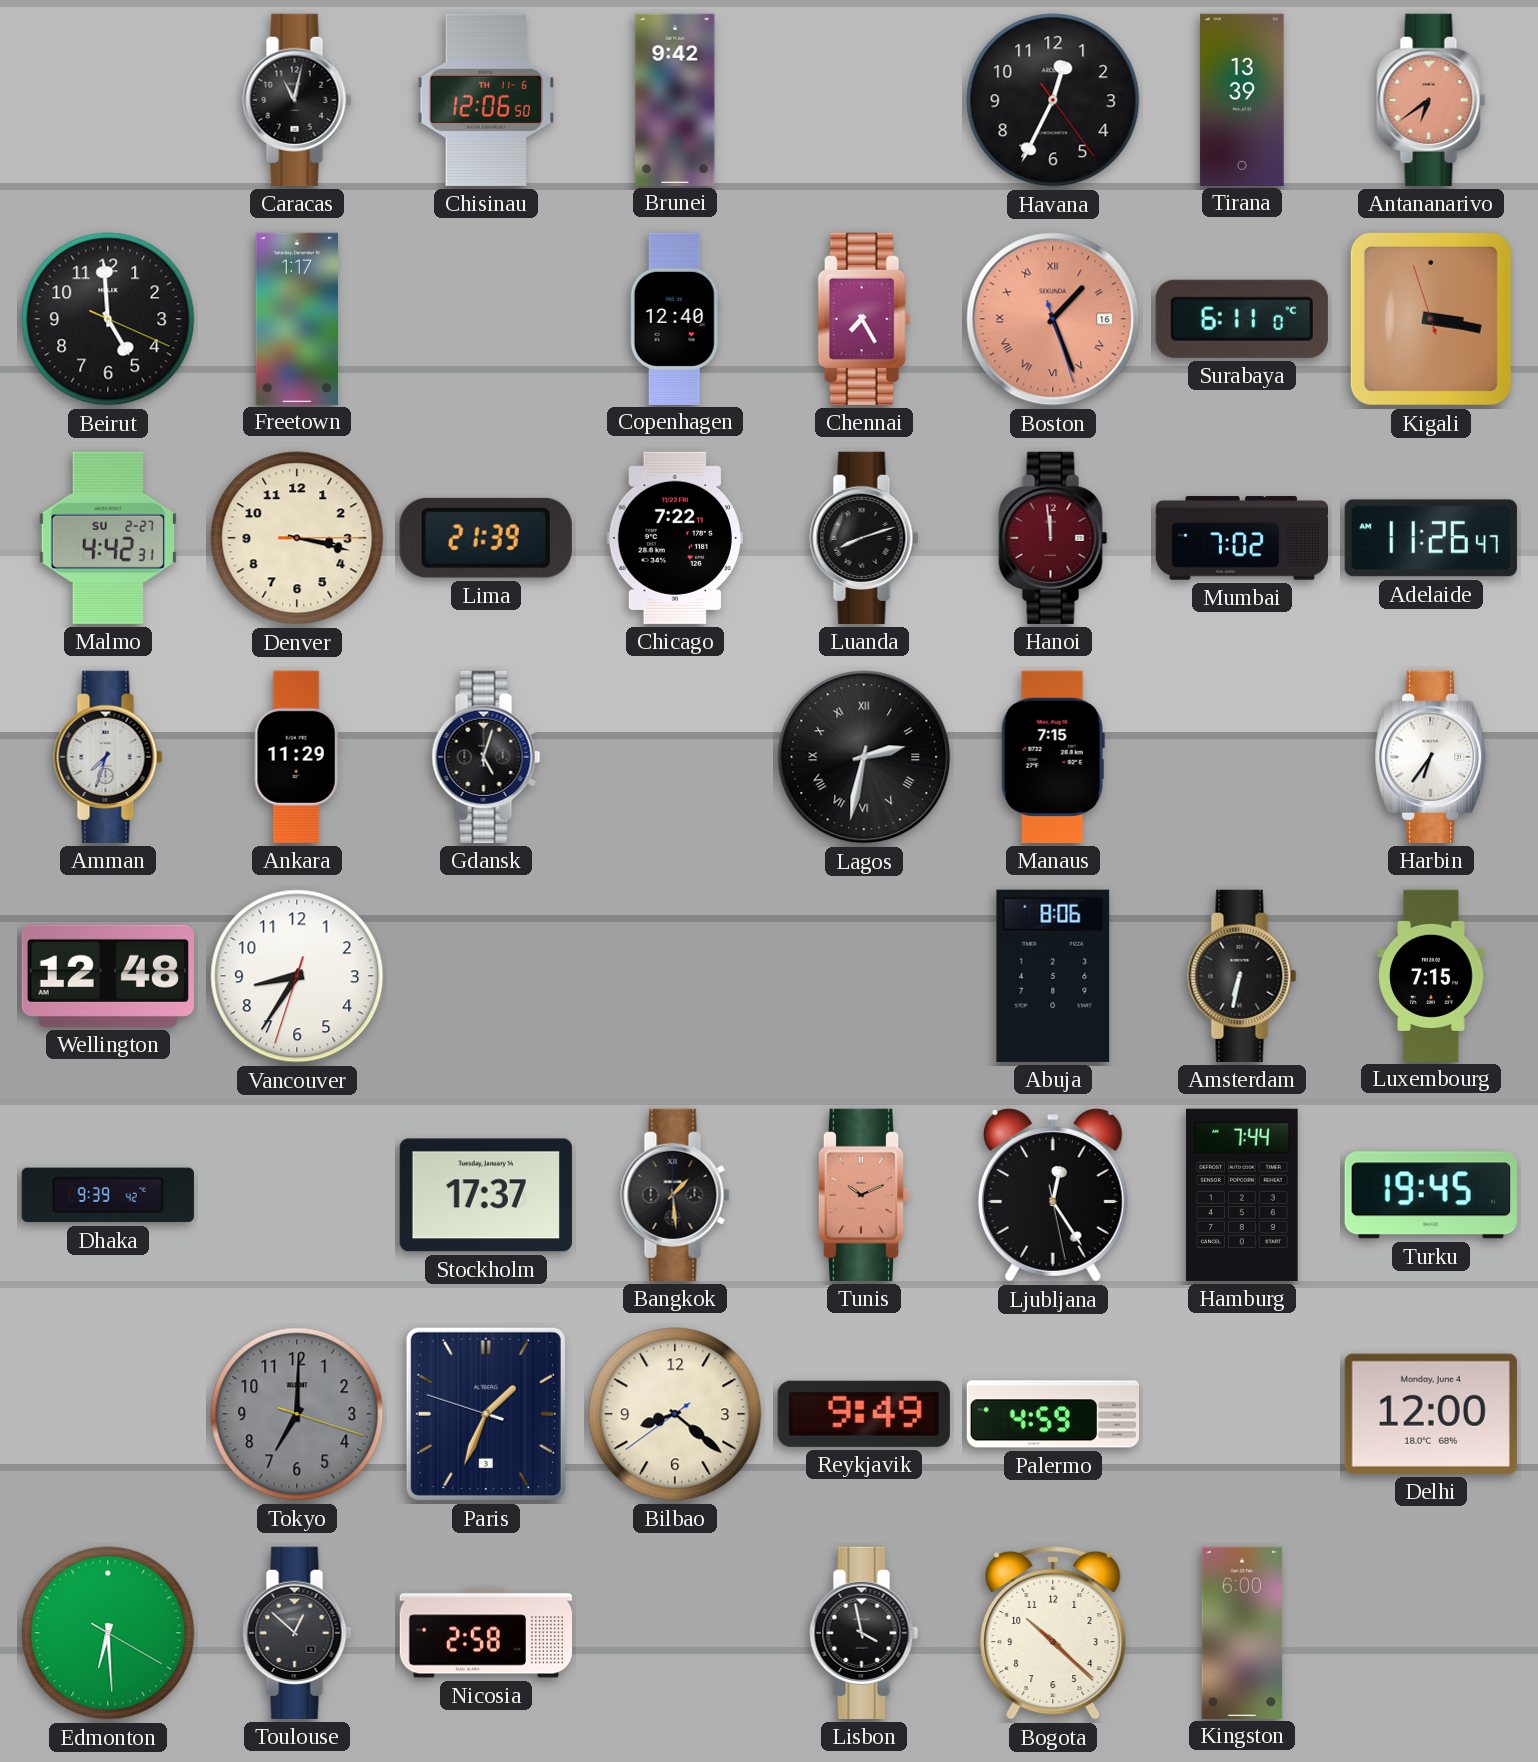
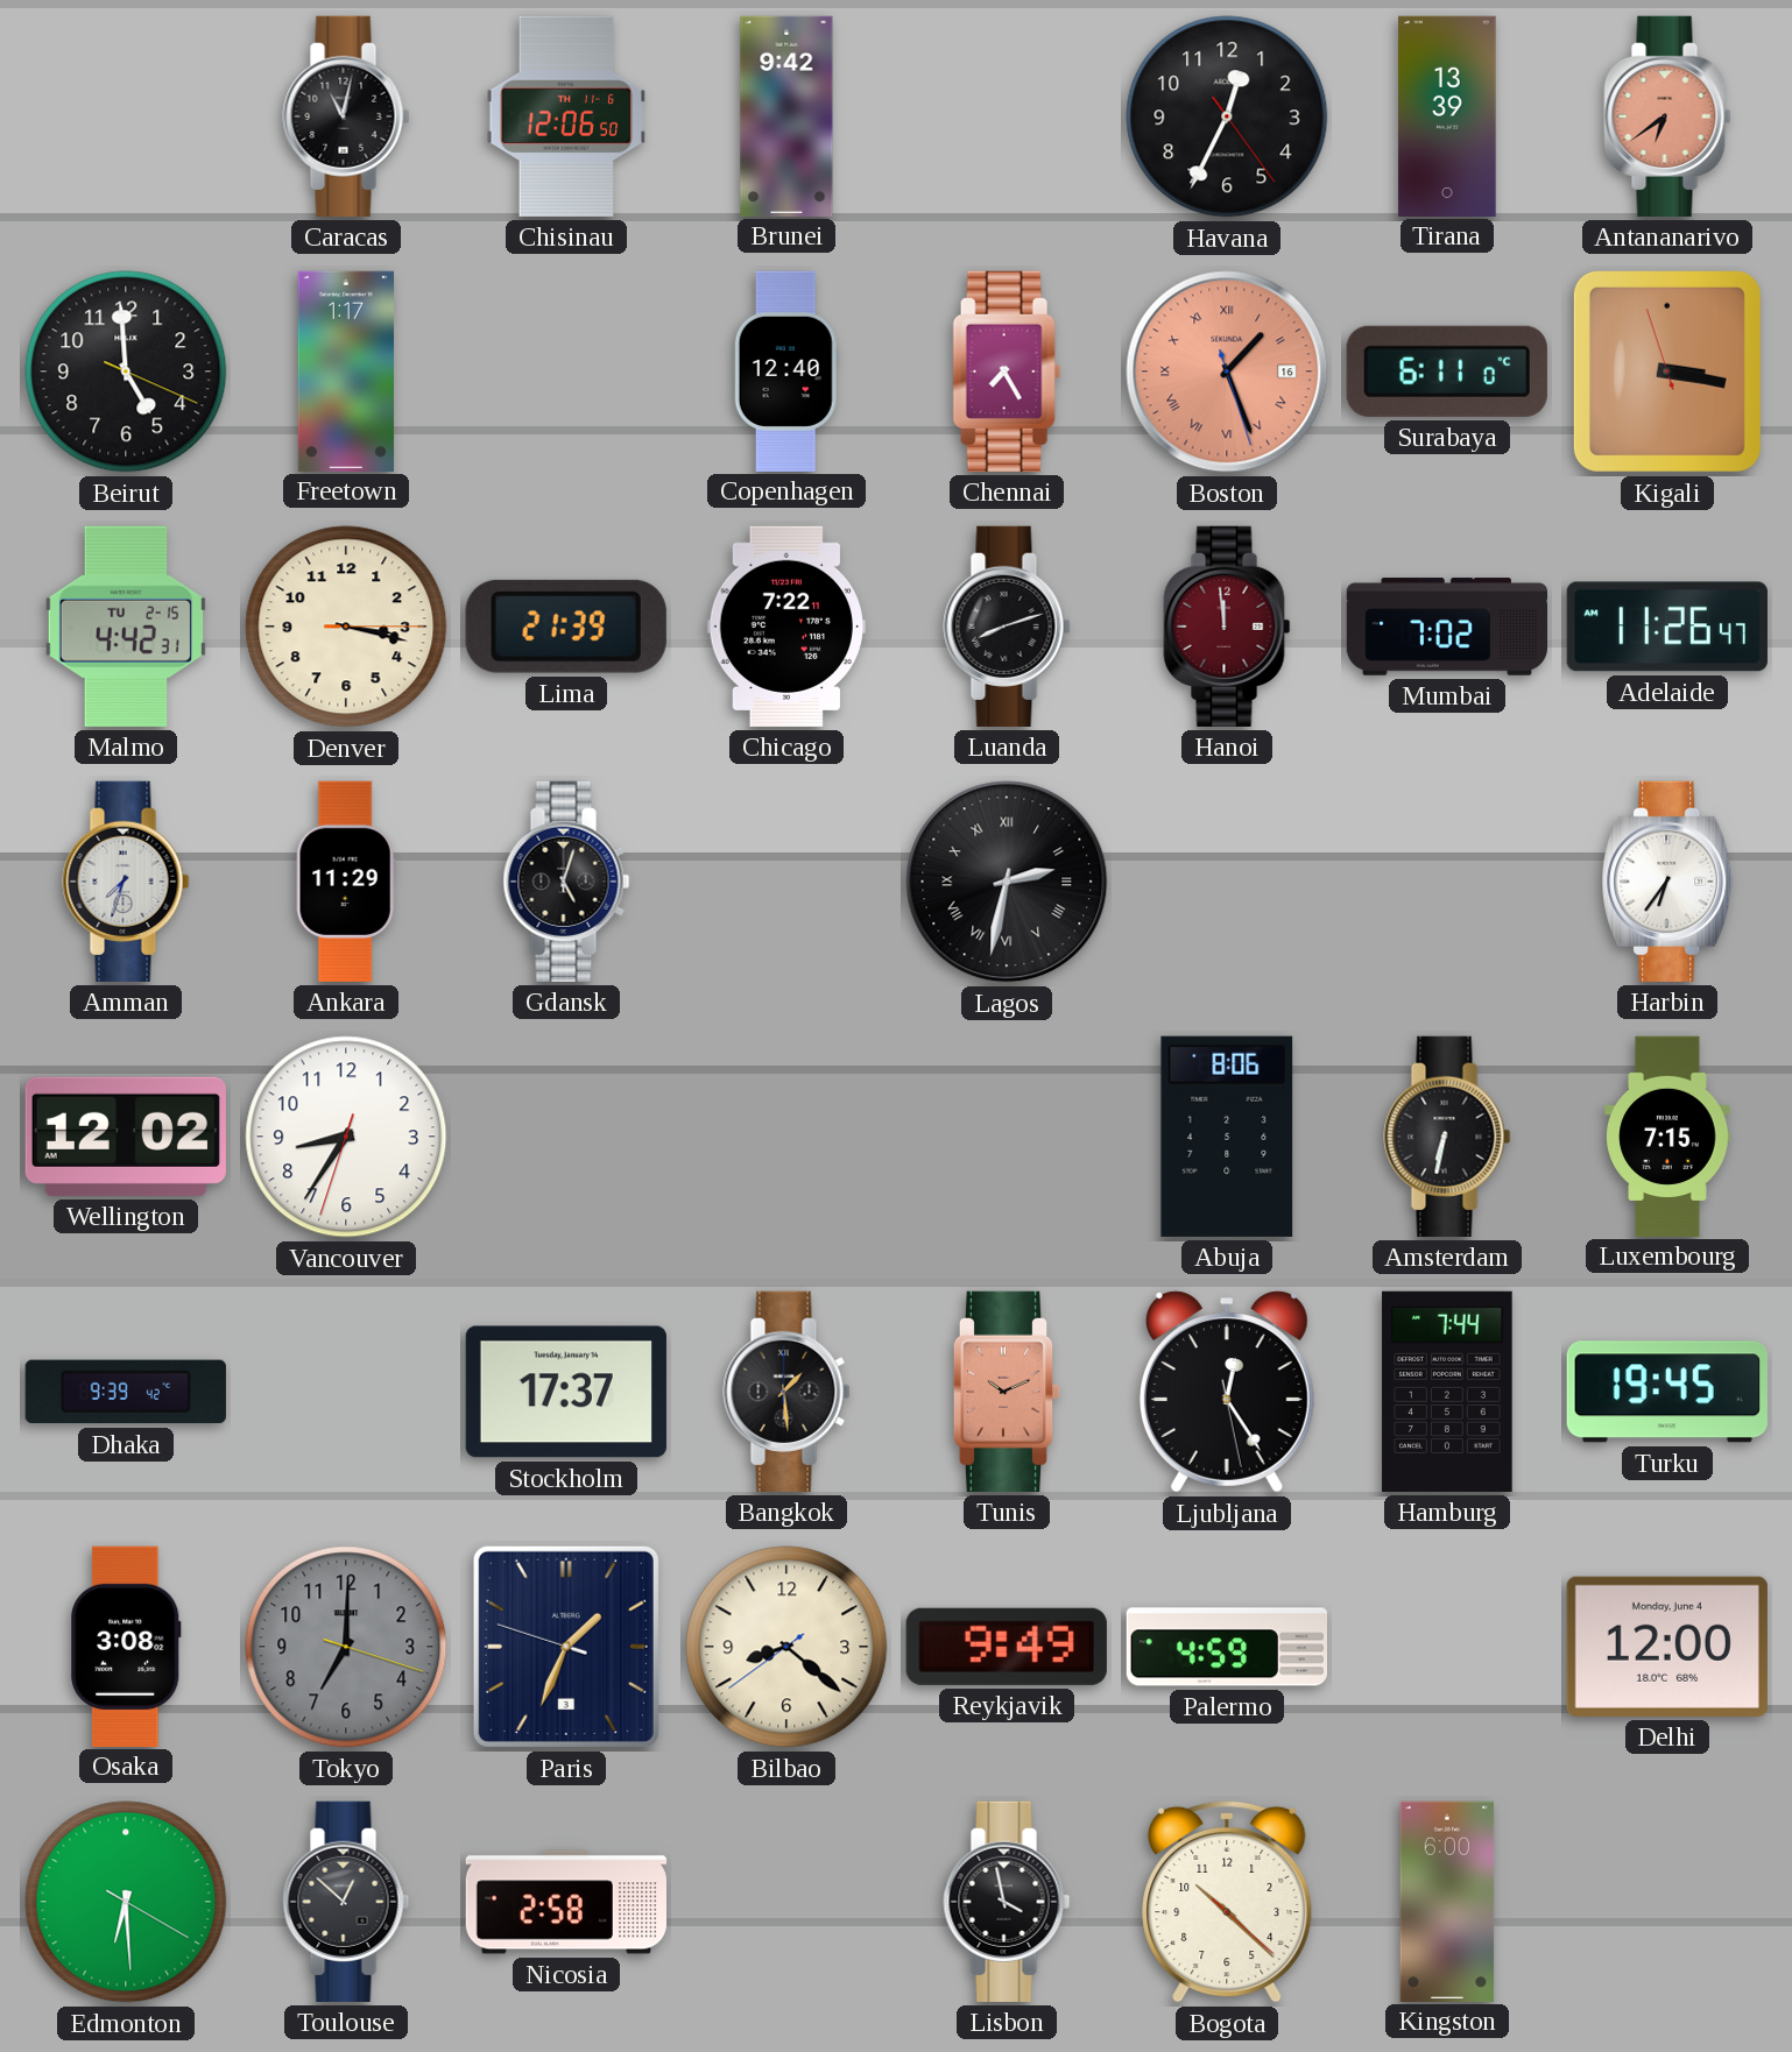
Malmo date: SU 2-27 -> TU 2-15 (126, 627)
Manaus: 7:15 -> none (1053, 757)
Wellington: 12:48 -> 12:02 (126, 1137)
Osaka: none -> 3:08 (126, 1646)
